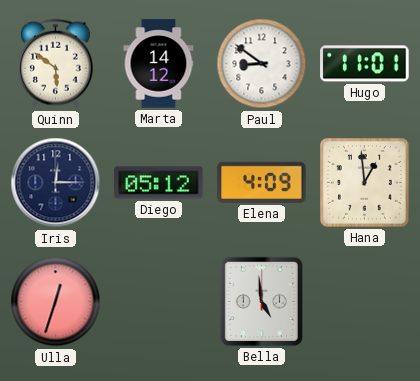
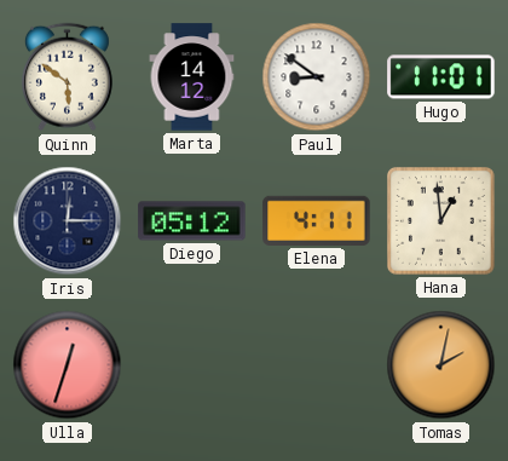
Elena: 4:09 -> 4:11 (317, 220)
Bella: 4:59 -> none (261, 301)
Tomas: none -> 2:02 (441, 365)
